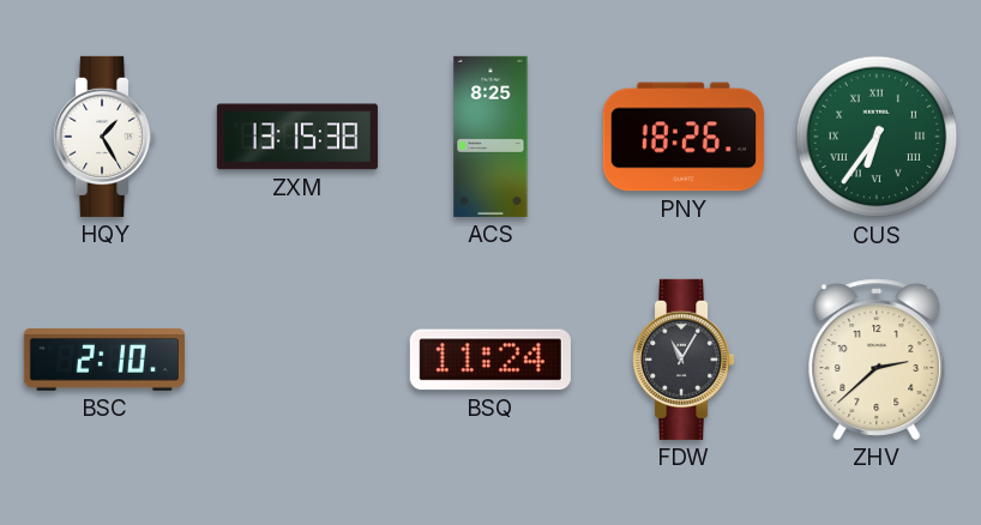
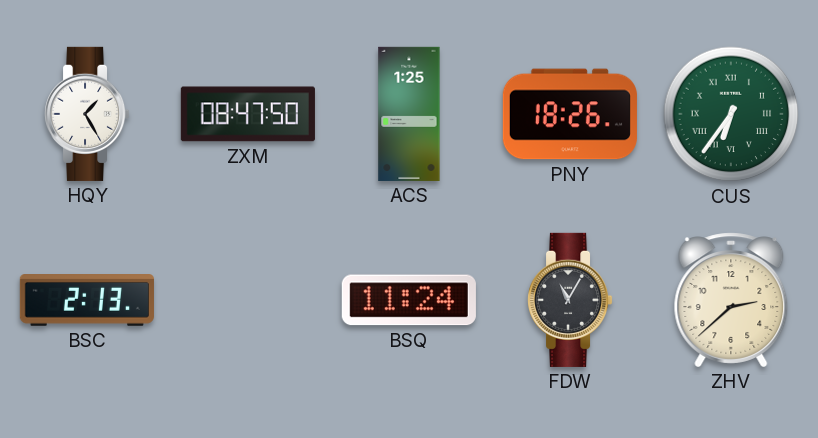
ZXM: 13:15 -> 08:47 (248, 114)
ACS: 8:25 -> 1:25 (409, 114)
BSC: 2:10 -> 2:13 (87, 301)
